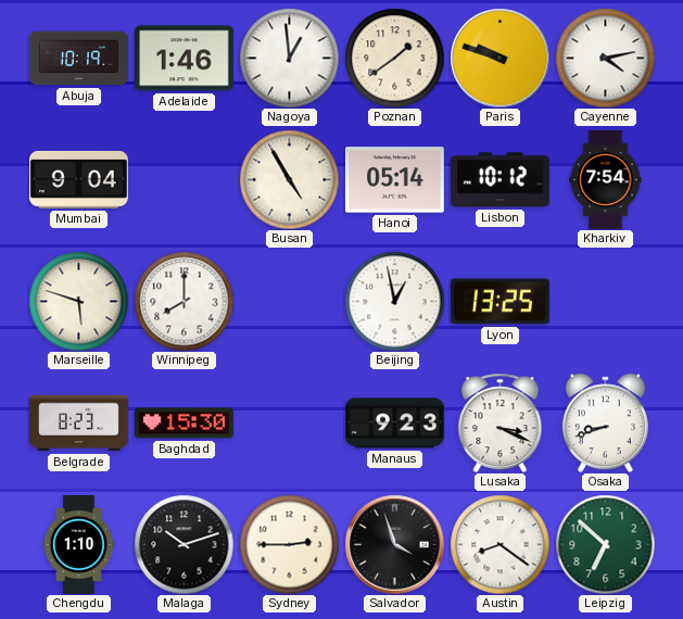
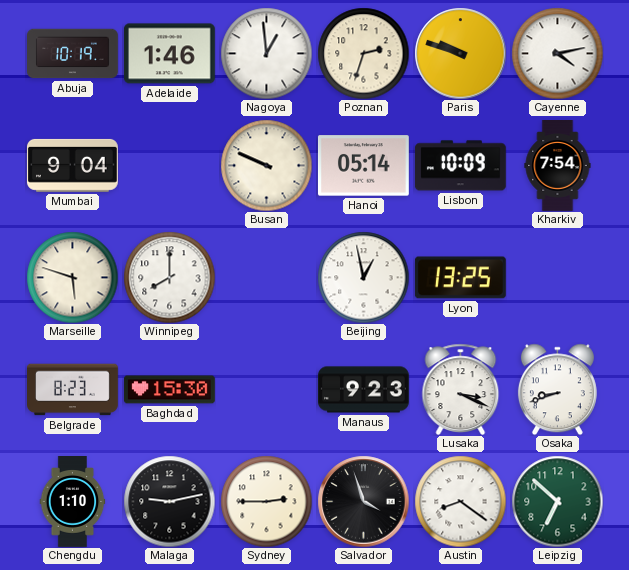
Poznan: 1:39 -> 2:33 (363, 53)
Busan: 4:55 -> 9:49 (266, 165)
Lisbon: 10:12 -> 10:09 (460, 166)
Malaga: 10:12 -> 9:13 (169, 501)
